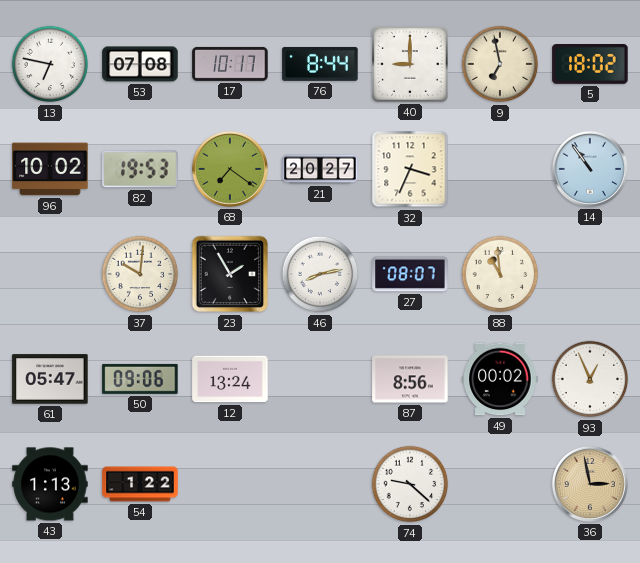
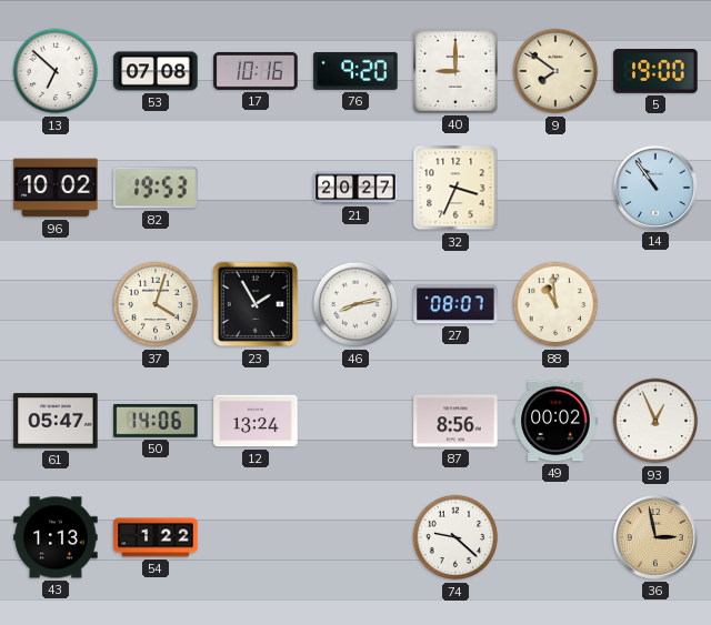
13: 6:47 -> 6:52 (56, 71)
17: 10:17 -> 10:16 (256, 71)
76: 8:44 -> 9:20 (355, 71)
9: 6:58 -> 7:51 (555, 71)
5: 18:02 -> 19:00 (655, 72)
68: 7:21 -> none (230, 169)
37: 10:01 -> 4:03 (156, 304)
50: 09:06 -> 14:06 (156, 421)
